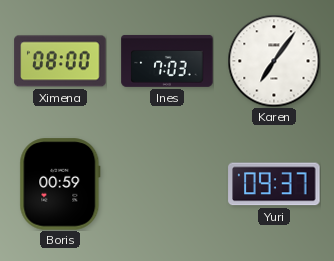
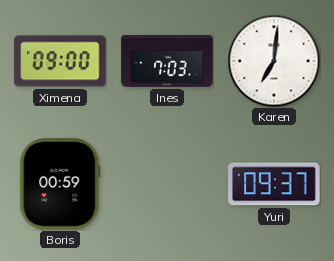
Ximena: 08:00 -> 09:00 (60, 61)
Karen: 7:06 -> 7:01 (274, 61)
